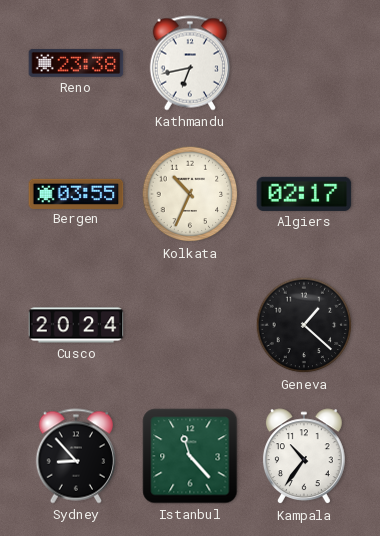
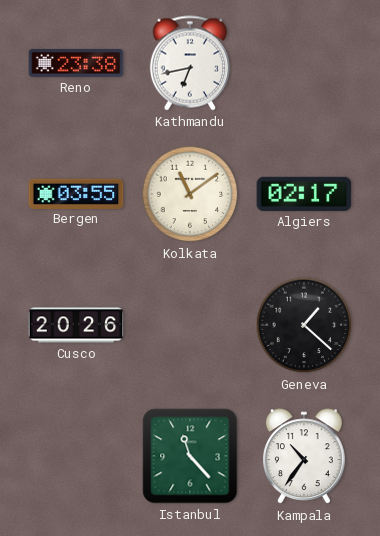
Kolkata: 10:34 -> 11:09 (190, 194)
Cusco: 20:24 -> 20:26 (76, 325)
Sydney: 8:53 -> none (75, 456)
